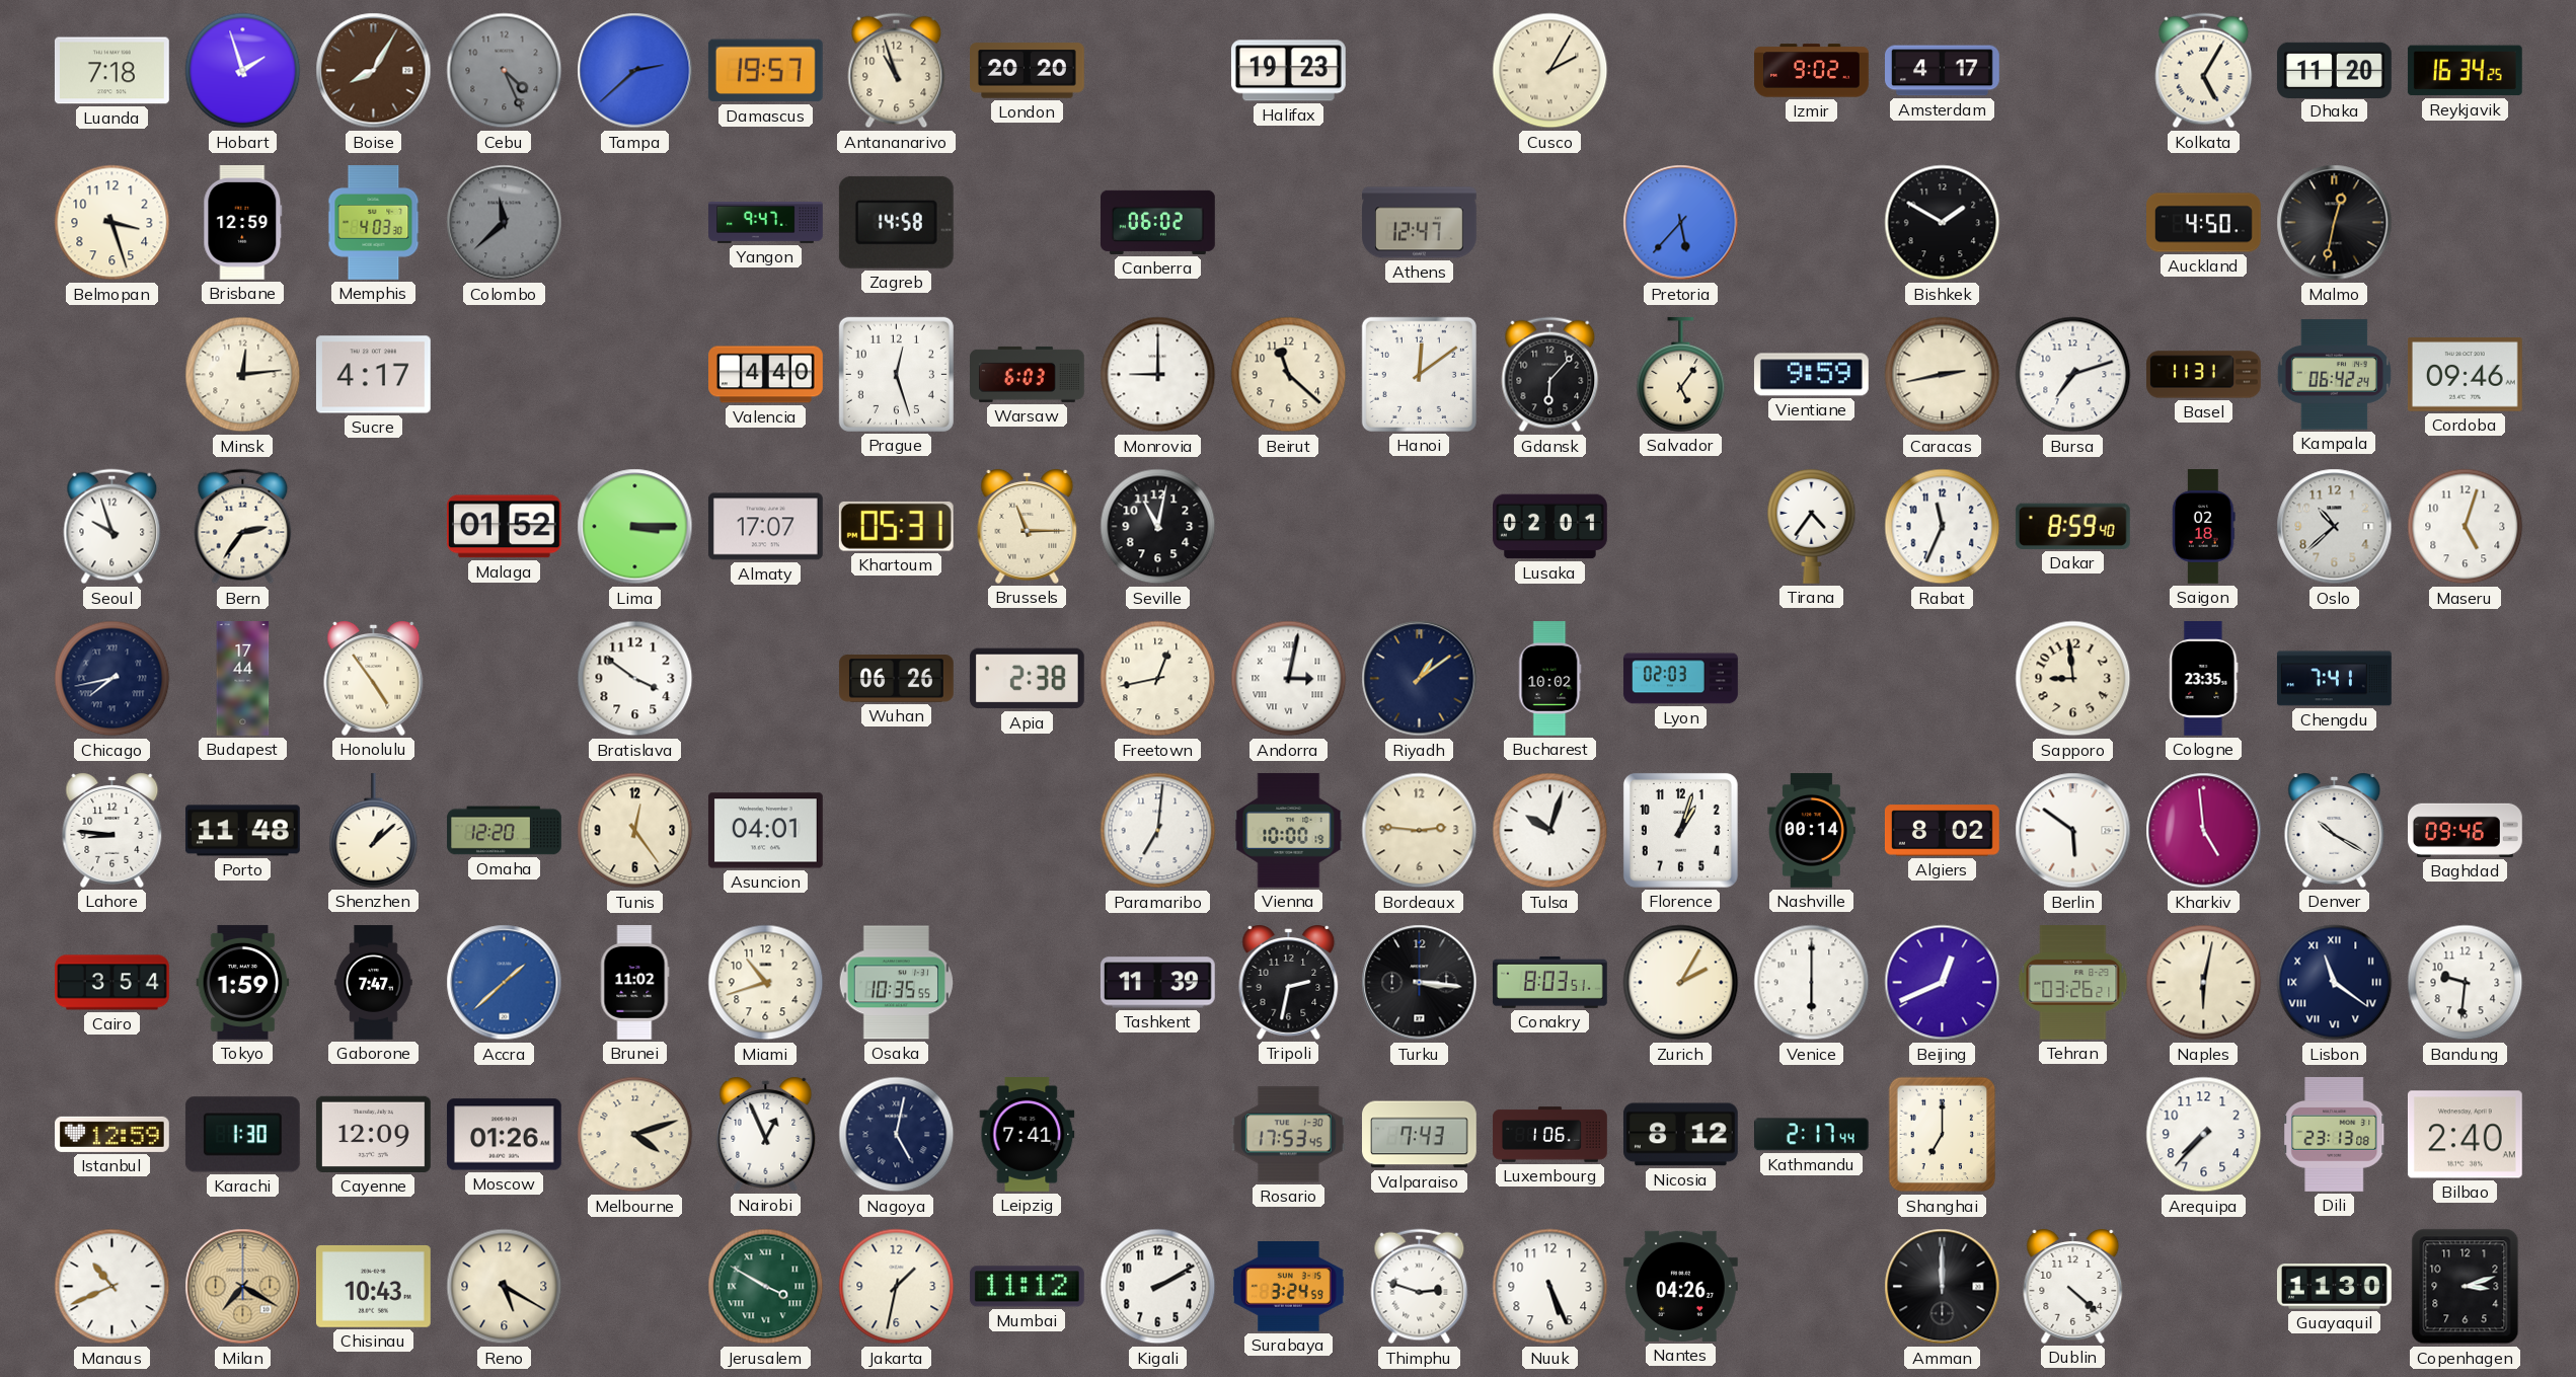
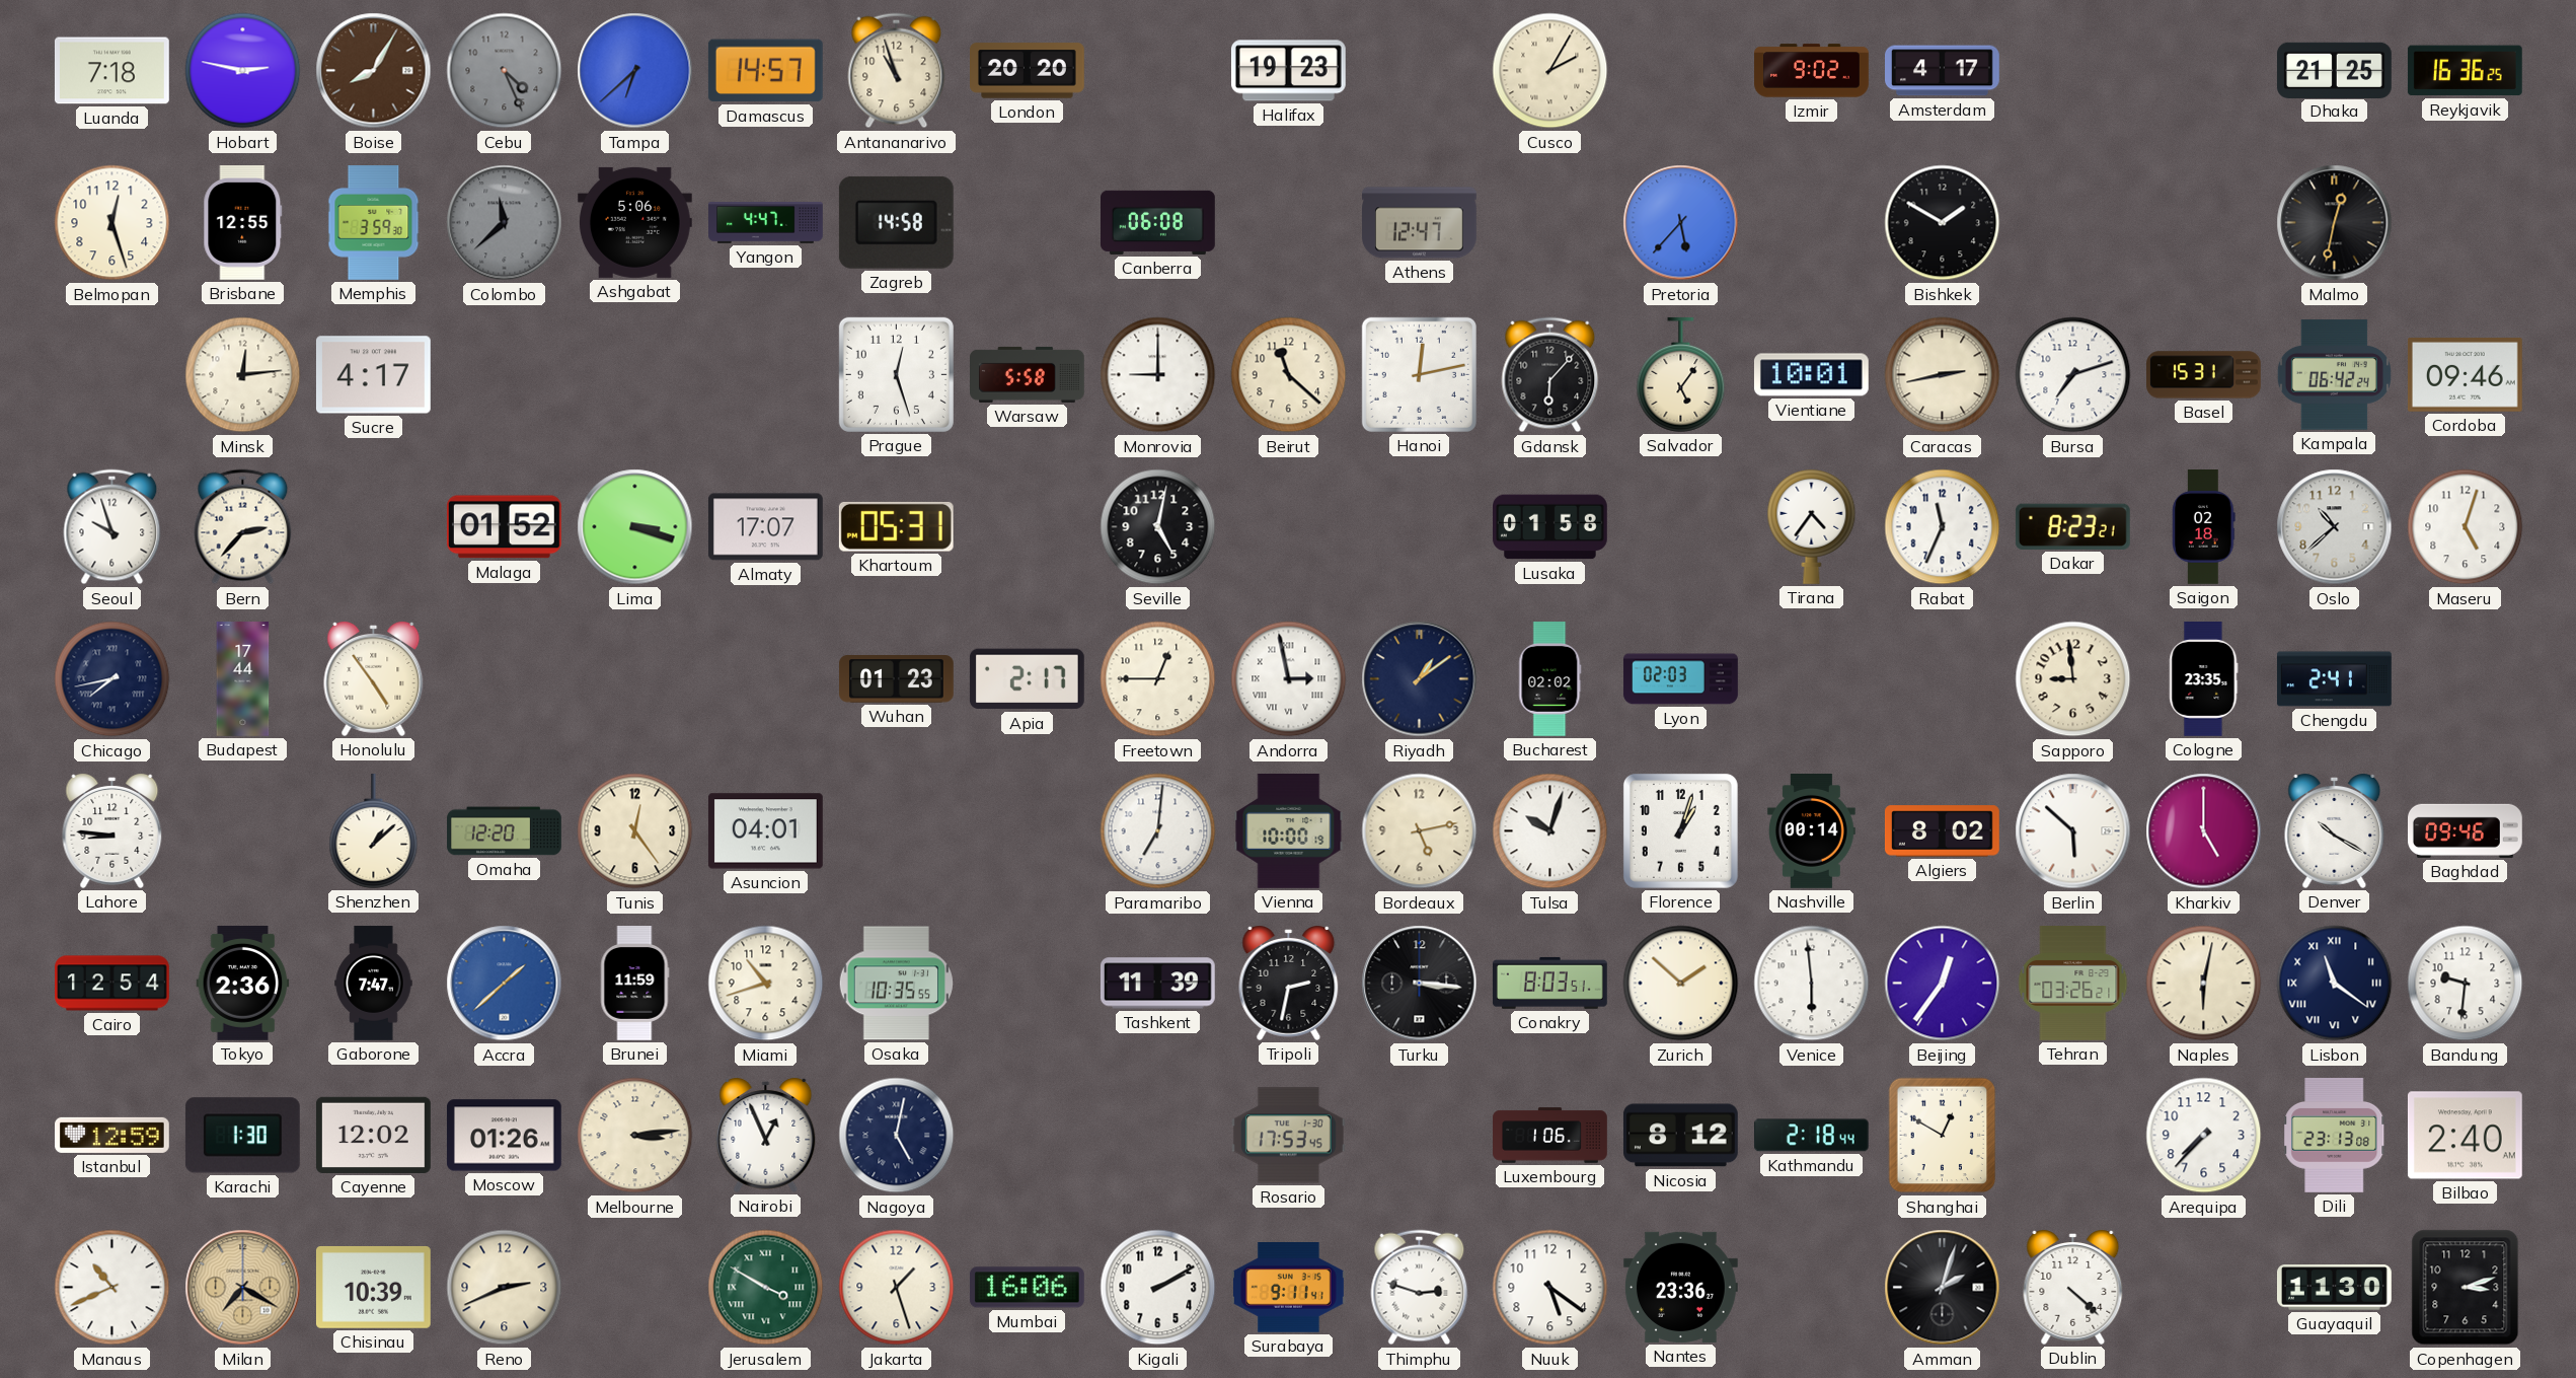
Hobart: 1:57 -> 2:47 (243, 71)
Tampa: 2:38 -> 6:38 (635, 71)
Damascus: 19:57 -> 14:57 (765, 71)
Kolkata: 5:05 -> none (2204, 71)
Dhaka: 11:20 -> 21:25 (2335, 70)
Reykjavik: 16:34 -> 16:36 (2465, 71)
Belmopan: 3:27 -> 12:27 (112, 223)
Brisbane: 12:59 -> 12:55 (243, 223)
Memphis: 4:03 -> 3:59 (374, 223)
Ashgabat: none -> 5:06 (635, 222)
Yangon: 9:47 -> 4:47 (766, 223)
Canberra: 06:02 -> 06:08 (1158, 222)
Auckland: 4:50 -> none (2204, 223)
Valencia: 4:40 -> none (766, 375)
Warsaw: 6:03 -> 5:58 (1028, 374)
Hanoi: 12:09 -> 12:13 (1419, 374)
Vientiane: 9:59 -> 10:01 (1811, 375)
Basel: 11:31 -> 15:31 (2204, 375)
Bern: 2:36 -> 2:37 (243, 527)
Lima: 3:15 -> 3:18 (635, 527)
Brussels: 11:15 -> none (1028, 527)
Seville: 11:02 -> 5:02 (1158, 527)
Lusaka: 02:01 -> 01:58 (1550, 527)
Dakar: 8:59 -> 8:23 (2072, 526)
Bratislava: 3:51 -> none (635, 679)
Wuhan: 06:26 -> 01:23 (897, 679)
Apia: 2:38 -> 2:17 (1027, 679)
Freetown: 12:43 -> 12:45 (1158, 679)
Andorra: 3:02 -> 2:58 (1289, 679)
Bucharest: 10:02 -> 02:02 (1550, 679)
Chengdu: 7:41 -> 2:41 (2335, 679)
Porto: 11:48 -> none (243, 831)
Bordeaux: 2:46 -> 5:13 (1420, 831)
Berlin: 5:51 -> 5:52 (2073, 831)
Kharkiv: 4:59 -> 5:00 (2204, 831)
Cairo: 3:54 -> 12:54 (112, 984)
Tokyo: 1:59 -> 2:36 (243, 983)
Brunei: 11:02 -> 11:59 (634, 984)
Zurich: 2:05 -> 1:52 (1681, 984)
Venice: 6:00 -> 5:59 (1812, 984)
Beijing: 12:41 -> 12:36 (1943, 984)
Cayenne: 12:09 -> 12:02 (373, 1135)
Melbourne: 4:12 -> 3:14 (635, 1136)
Leipzig: 7:41 -> none (1028, 1135)
Valparaiso: 7:43 -> none (1420, 1135)
Kathmandu: 2:17 -> 2:18 (1811, 1136)
Shanghai: 7:00 -> 12:50 (1943, 1136)
Chisinau: 10:43 -> 10:39 (373, 1287)
Reno: 5:20 -> 2:41 (505, 1288)
Jakarta: 1:32 -> 1:27 (897, 1288)
Mumbai: 11:12 -> 16:06 (1027, 1288)
Surabaya: 3:24 -> 9:11 (1288, 1288)
Nuuk: 5:26 -> 5:21 (1550, 1288)
Nantes: 04:26 -> 23:36 (1681, 1287)
Amman: 12:00 -> 2:03 (1943, 1288)
